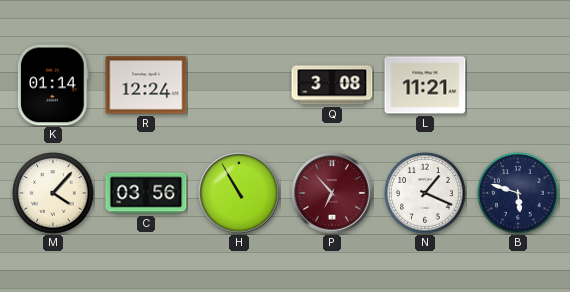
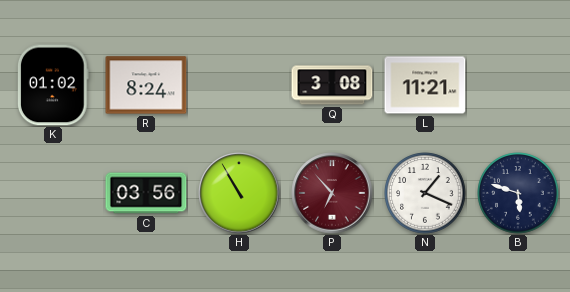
K: 01:14 -> 01:02 (53, 85)
R: 12:24 -> 8:24 (146, 85)
M: 4:07 -> none (53, 193)
